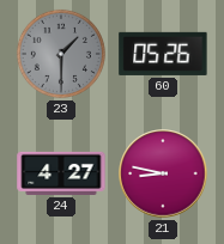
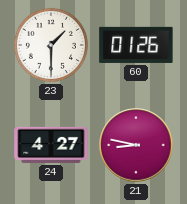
23 dial: grey -> white (51, 45)
60: 05:26 -> 01:26 (136, 45)
